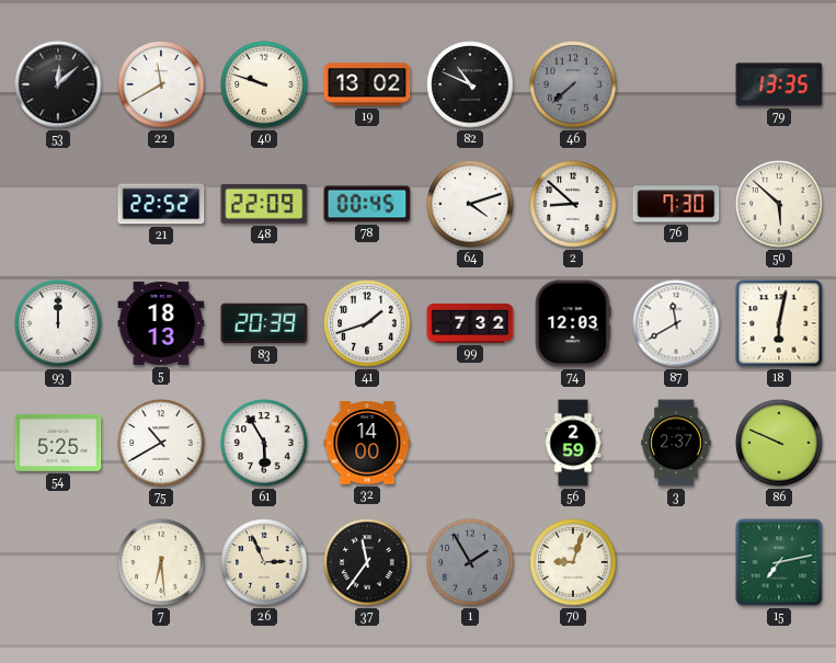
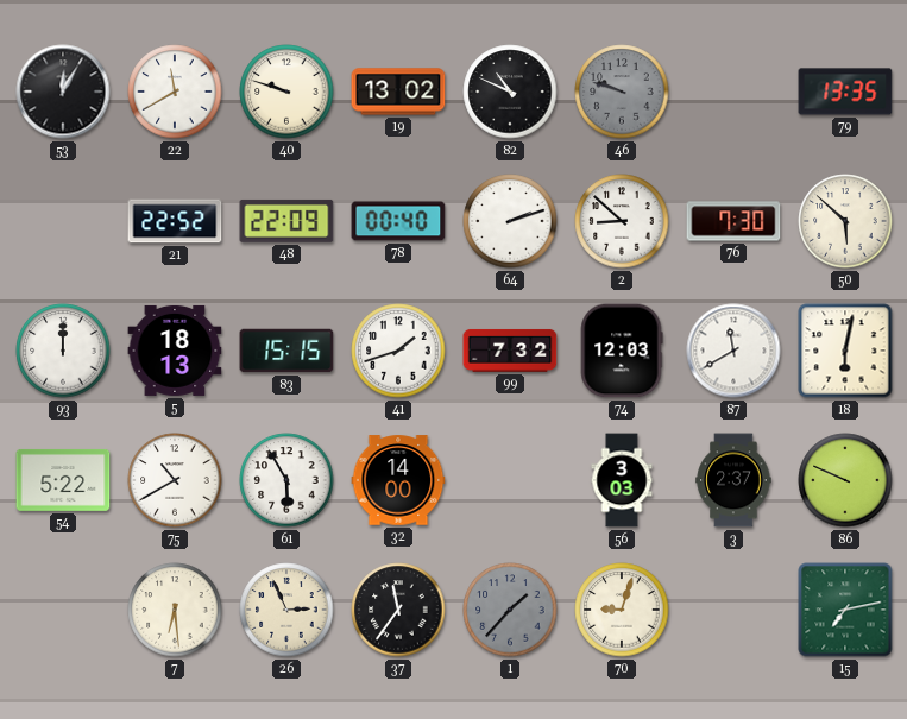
53: 12:08 -> 12:05 (63, 92)
46: 7:38 -> 9:48 (622, 92)
78: 00:45 -> 00:40 (398, 221)
64: 4:12 -> 2:12 (510, 221)
83: 20:39 -> 15:15 (286, 351)
54: 5:25 -> 5:22 (63, 480)
56: 2:59 -> 3:03 (622, 480)
1: 1:55 -> 1:37 (510, 610)
